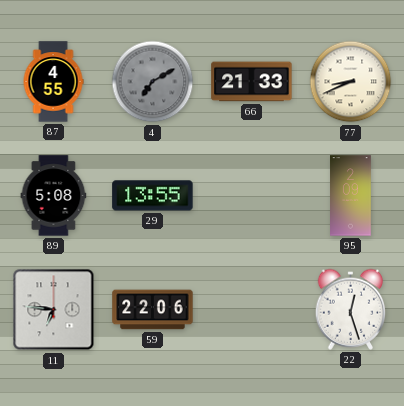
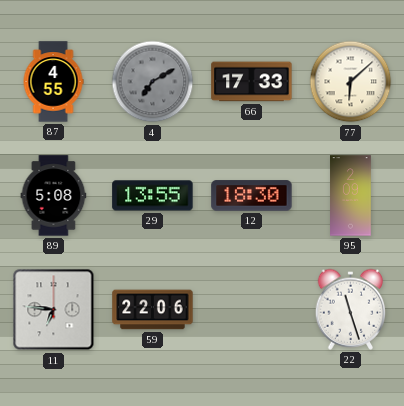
66: 21:33 -> 17:33 (252, 82)
77: 8:41 -> 6:08 (351, 82)
12: none -> 18:30 (252, 196)
22: 12:27 -> 11:27 (351, 309)
